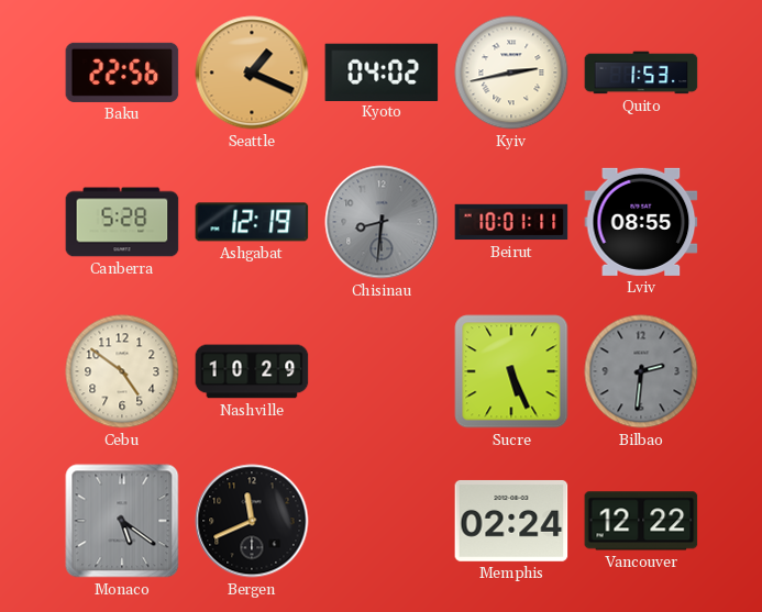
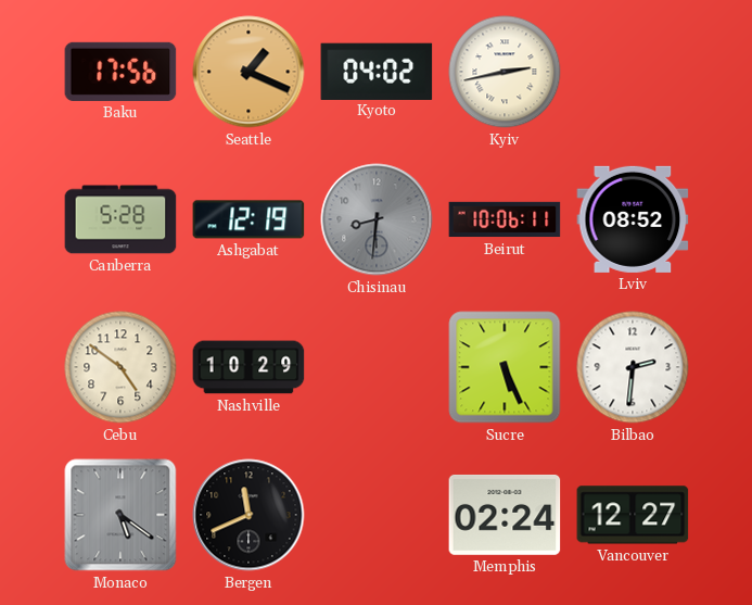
Baku: 22:56 -> 17:56 (120, 72)
Quito: 1:53 -> none (641, 73)
Beirut: 10:01 -> 10:06 (505, 219)
Lviv: 08:55 -> 08:52 (633, 219)
Bilbao dial: grey -> white (633, 367)
Vancouver: 12:22 -> 12:27 (633, 515)
